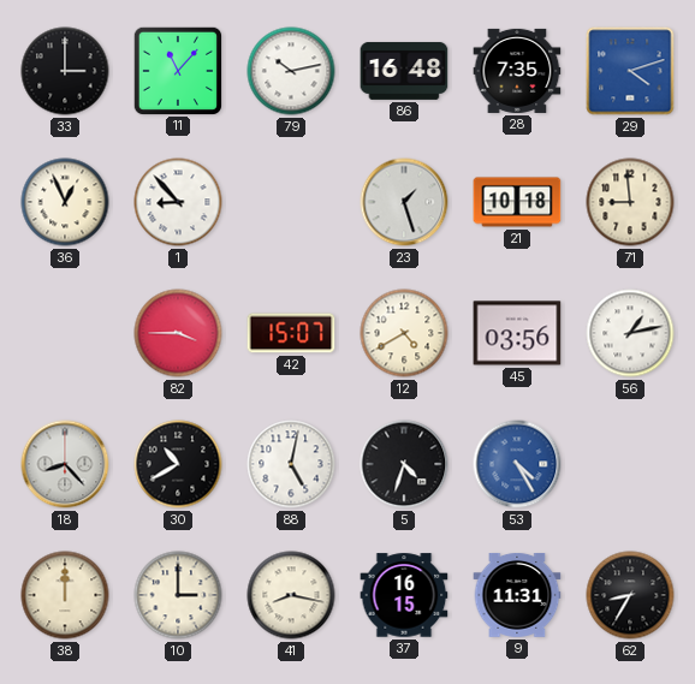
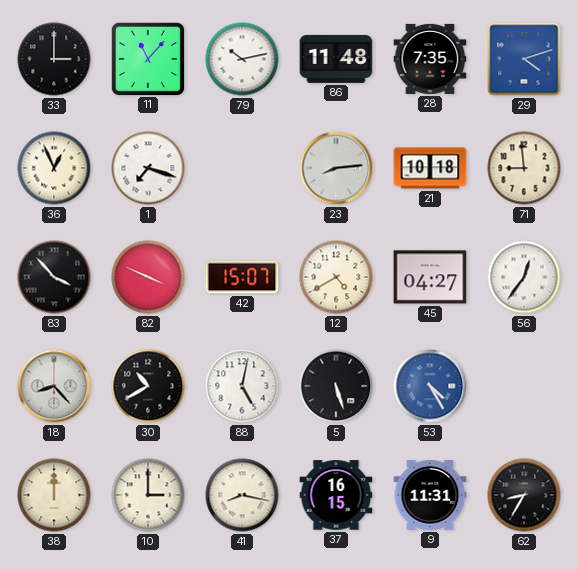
86: 16:48 -> 11:48 (336, 59)
1: 8:53 -> 7:18 (148, 168)
23: 1:27 -> 8:14 (336, 168)
83: none -> 3:53 (54, 277)
82: 3:45 -> 3:49 (148, 277)
45: 03:56 -> 04:27 (430, 277)
56: 1:13 -> 12:36 (524, 277)
5: 4:33 -> 5:27 (336, 386)
